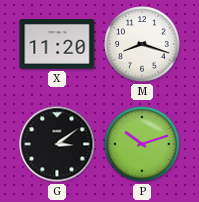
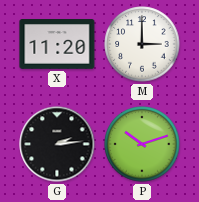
M: 8:18 -> 3:00 (142, 44)
G: 3:09 -> 2:14 (57, 144)
